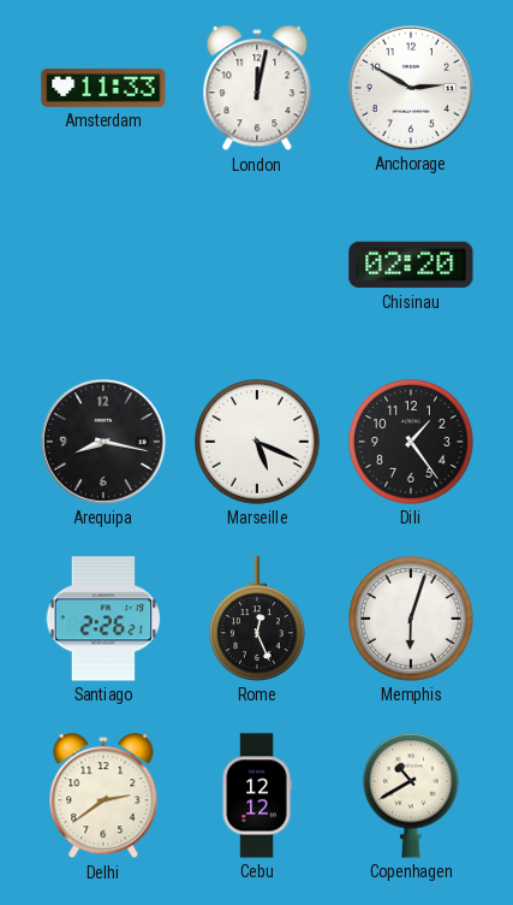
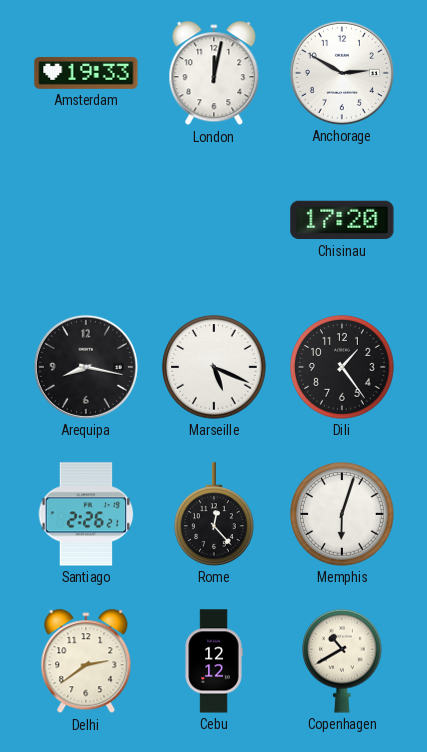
Amsterdam: 11:33 -> 19:33 (86, 73)
Chisinau: 02:20 -> 17:20 (342, 220)
Rome: 12:26 -> 12:23 (215, 514)
